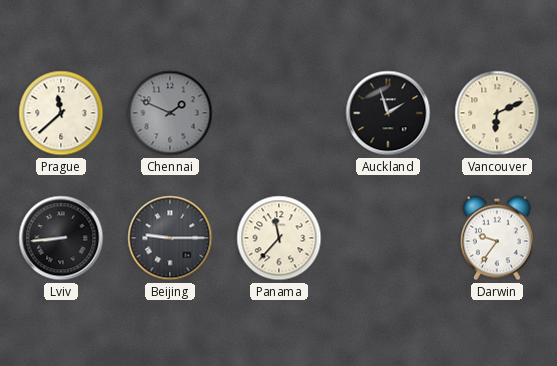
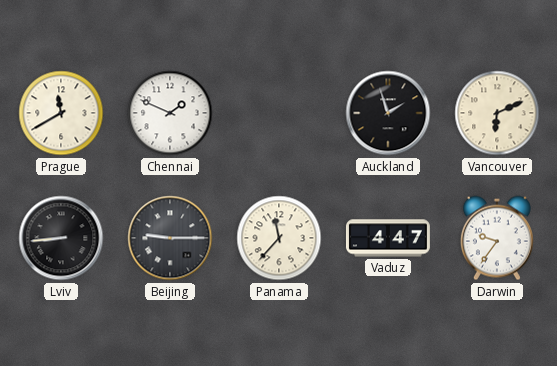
Prague: 11:38 -> 11:40 (61, 113)
Chennai dial: grey -> white (170, 113)
Vaduz: none -> 4:47 (388, 238)
